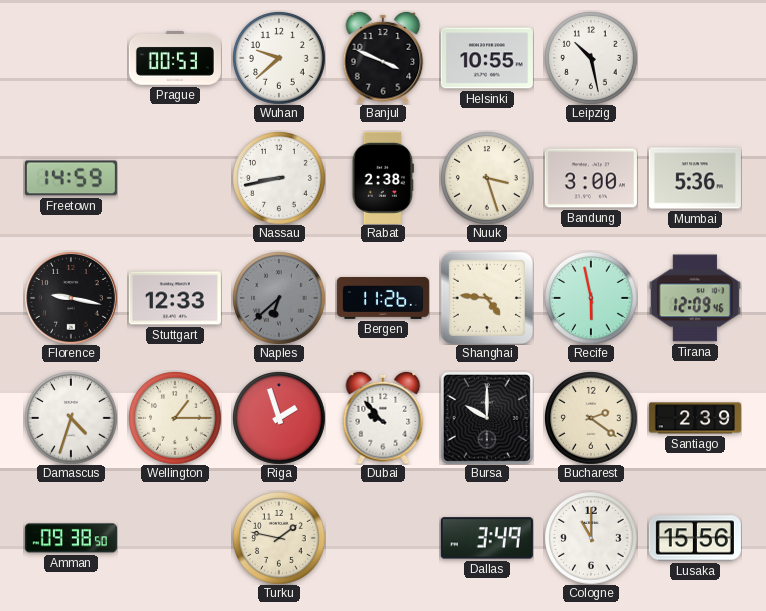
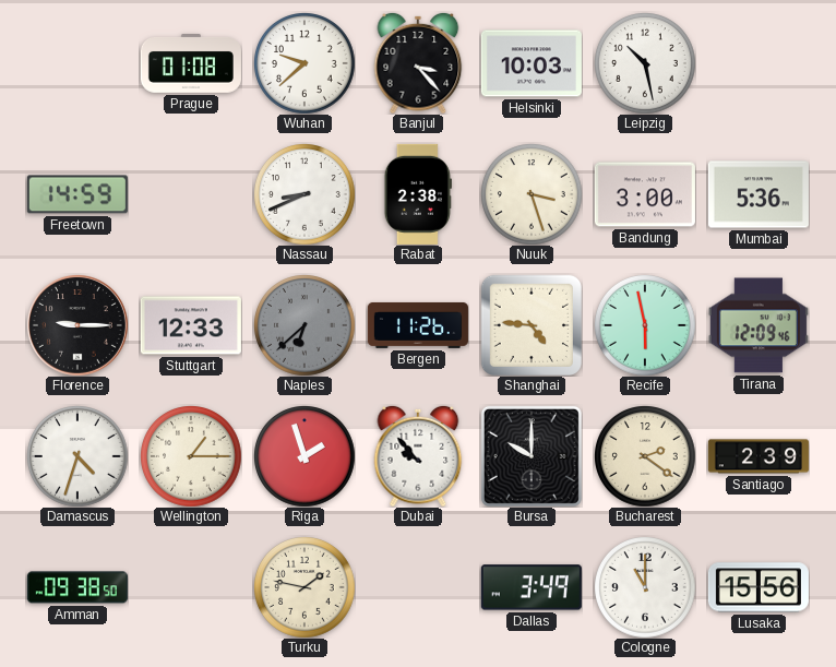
Prague: 00:53 -> 01:08 (191, 63)
Banjul: 3:49 -> 3:23 (418, 63)
Helsinki: 10:55 -> 10:03 (532, 63)
Nassau: 8:43 -> 8:41 (304, 194)
Florence: 9:17 -> 9:15 (77, 325)
